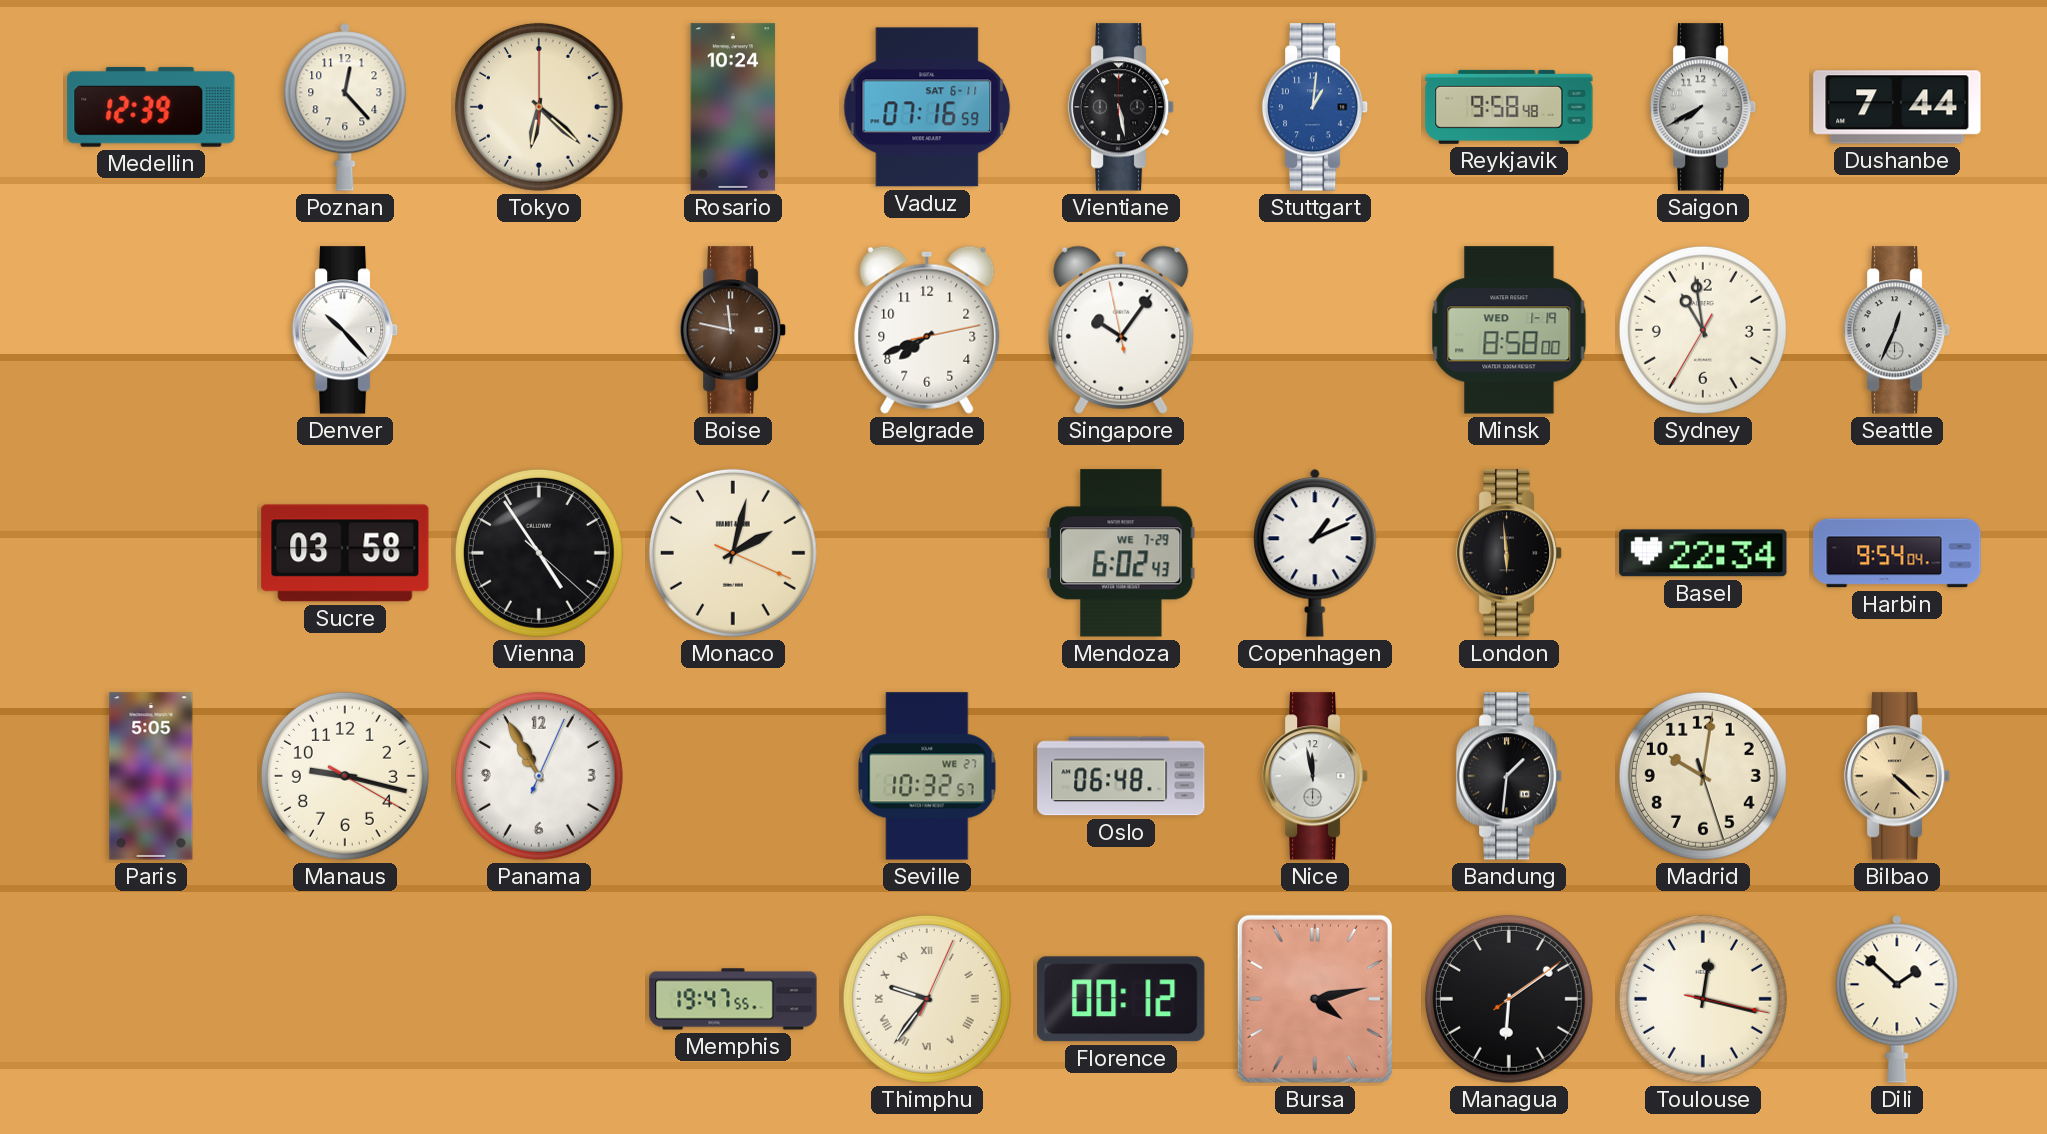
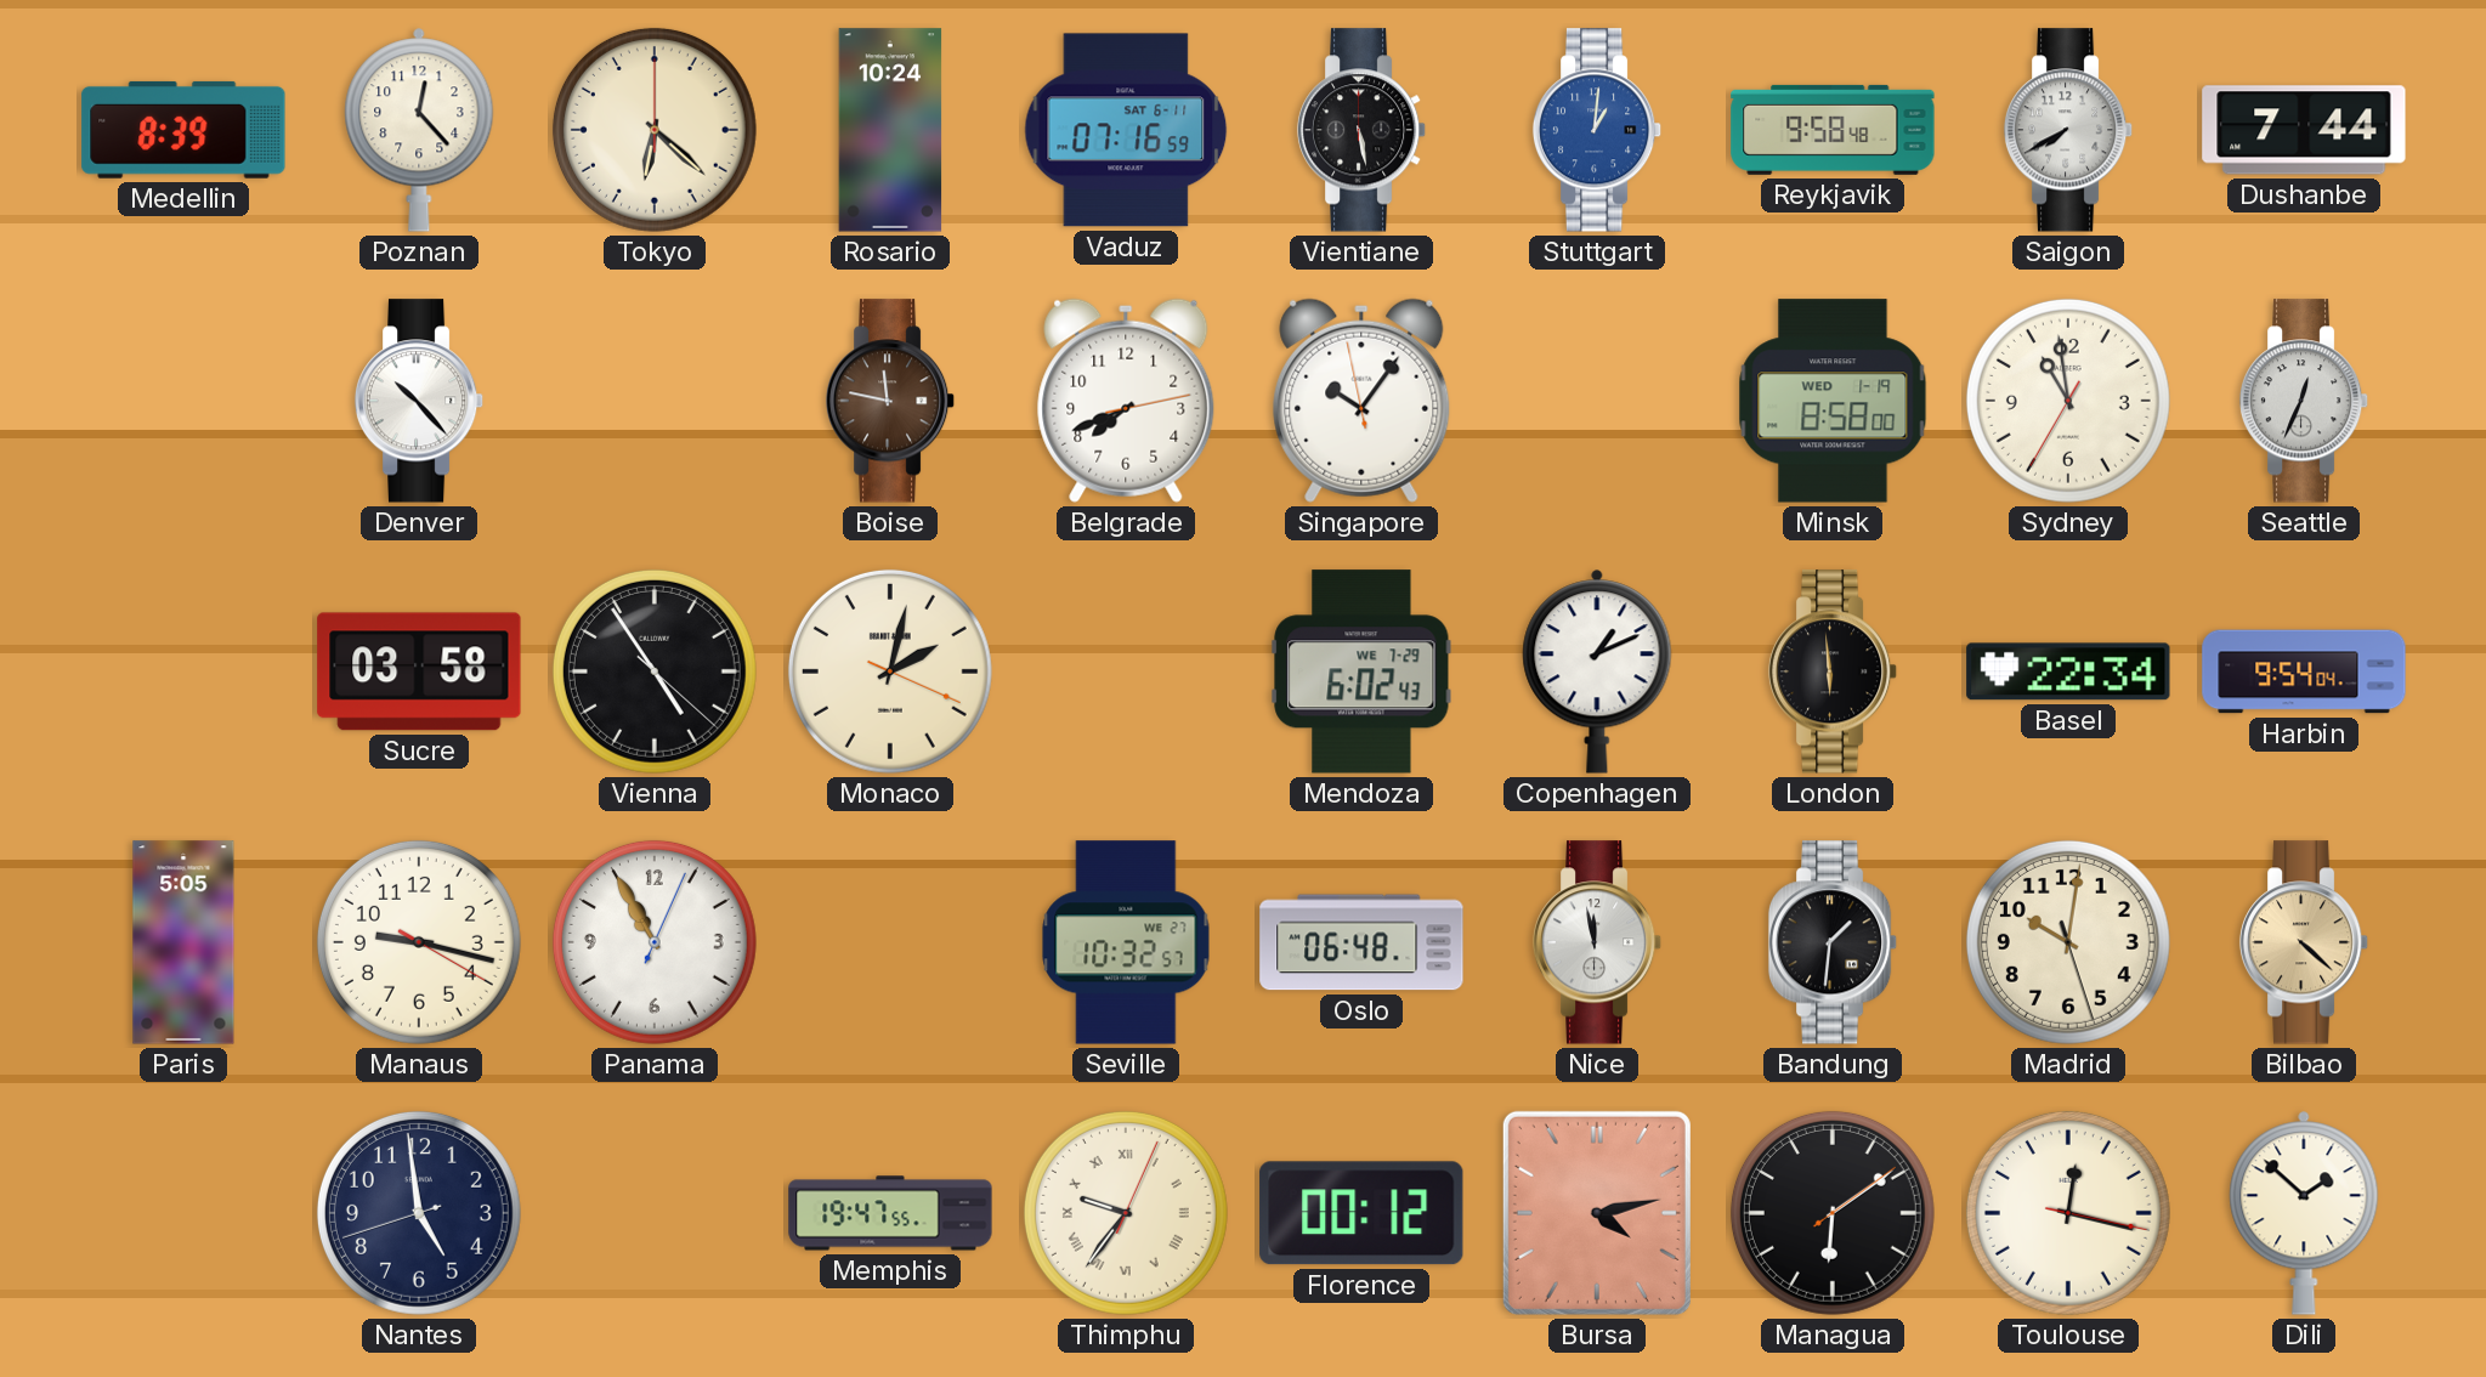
Medellin: 12:39 -> 8:39 (183, 130)
Nantes: none -> 4:58 (419, 1213)
